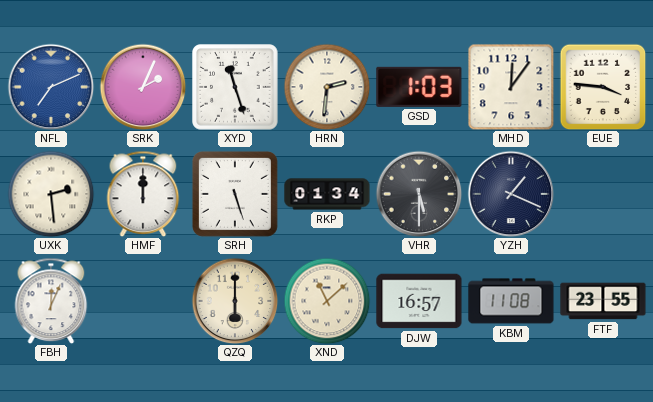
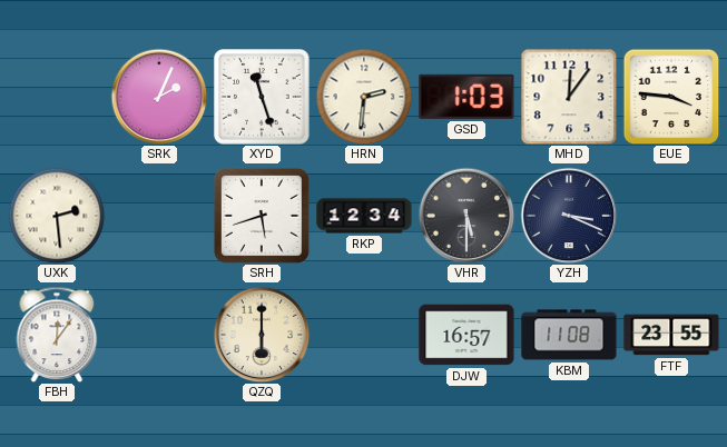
NFL: 7:11 -> none (51, 87)
HMF: 12:00 -> none (143, 194)
SRH: 5:27 -> 5:42 (262, 216)
RKP: 01:34 -> 12:34 (364, 216)
YZH: 1:19 -> 3:19 (569, 216)
FBH: 12:04 -> 12:06 (57, 335)
XND: 11:08 -> none (327, 301)
